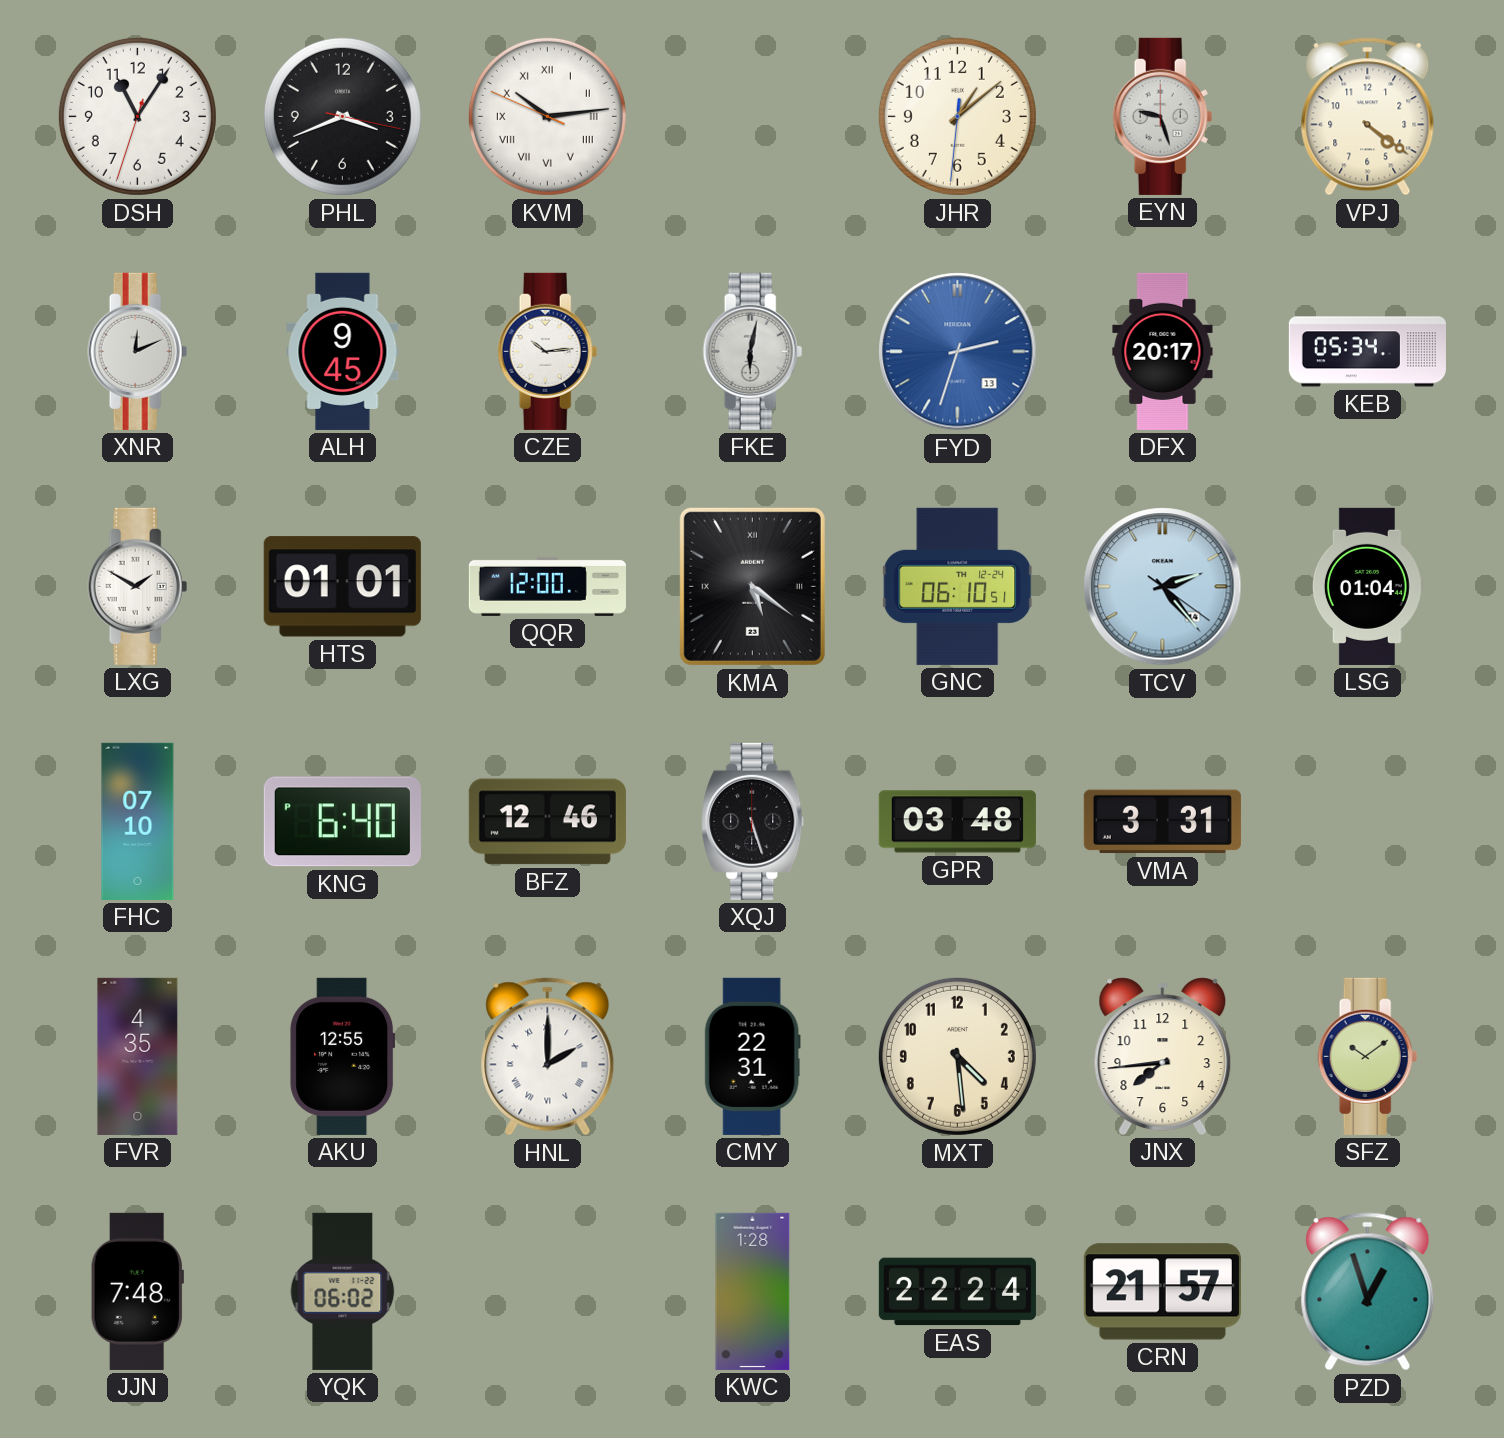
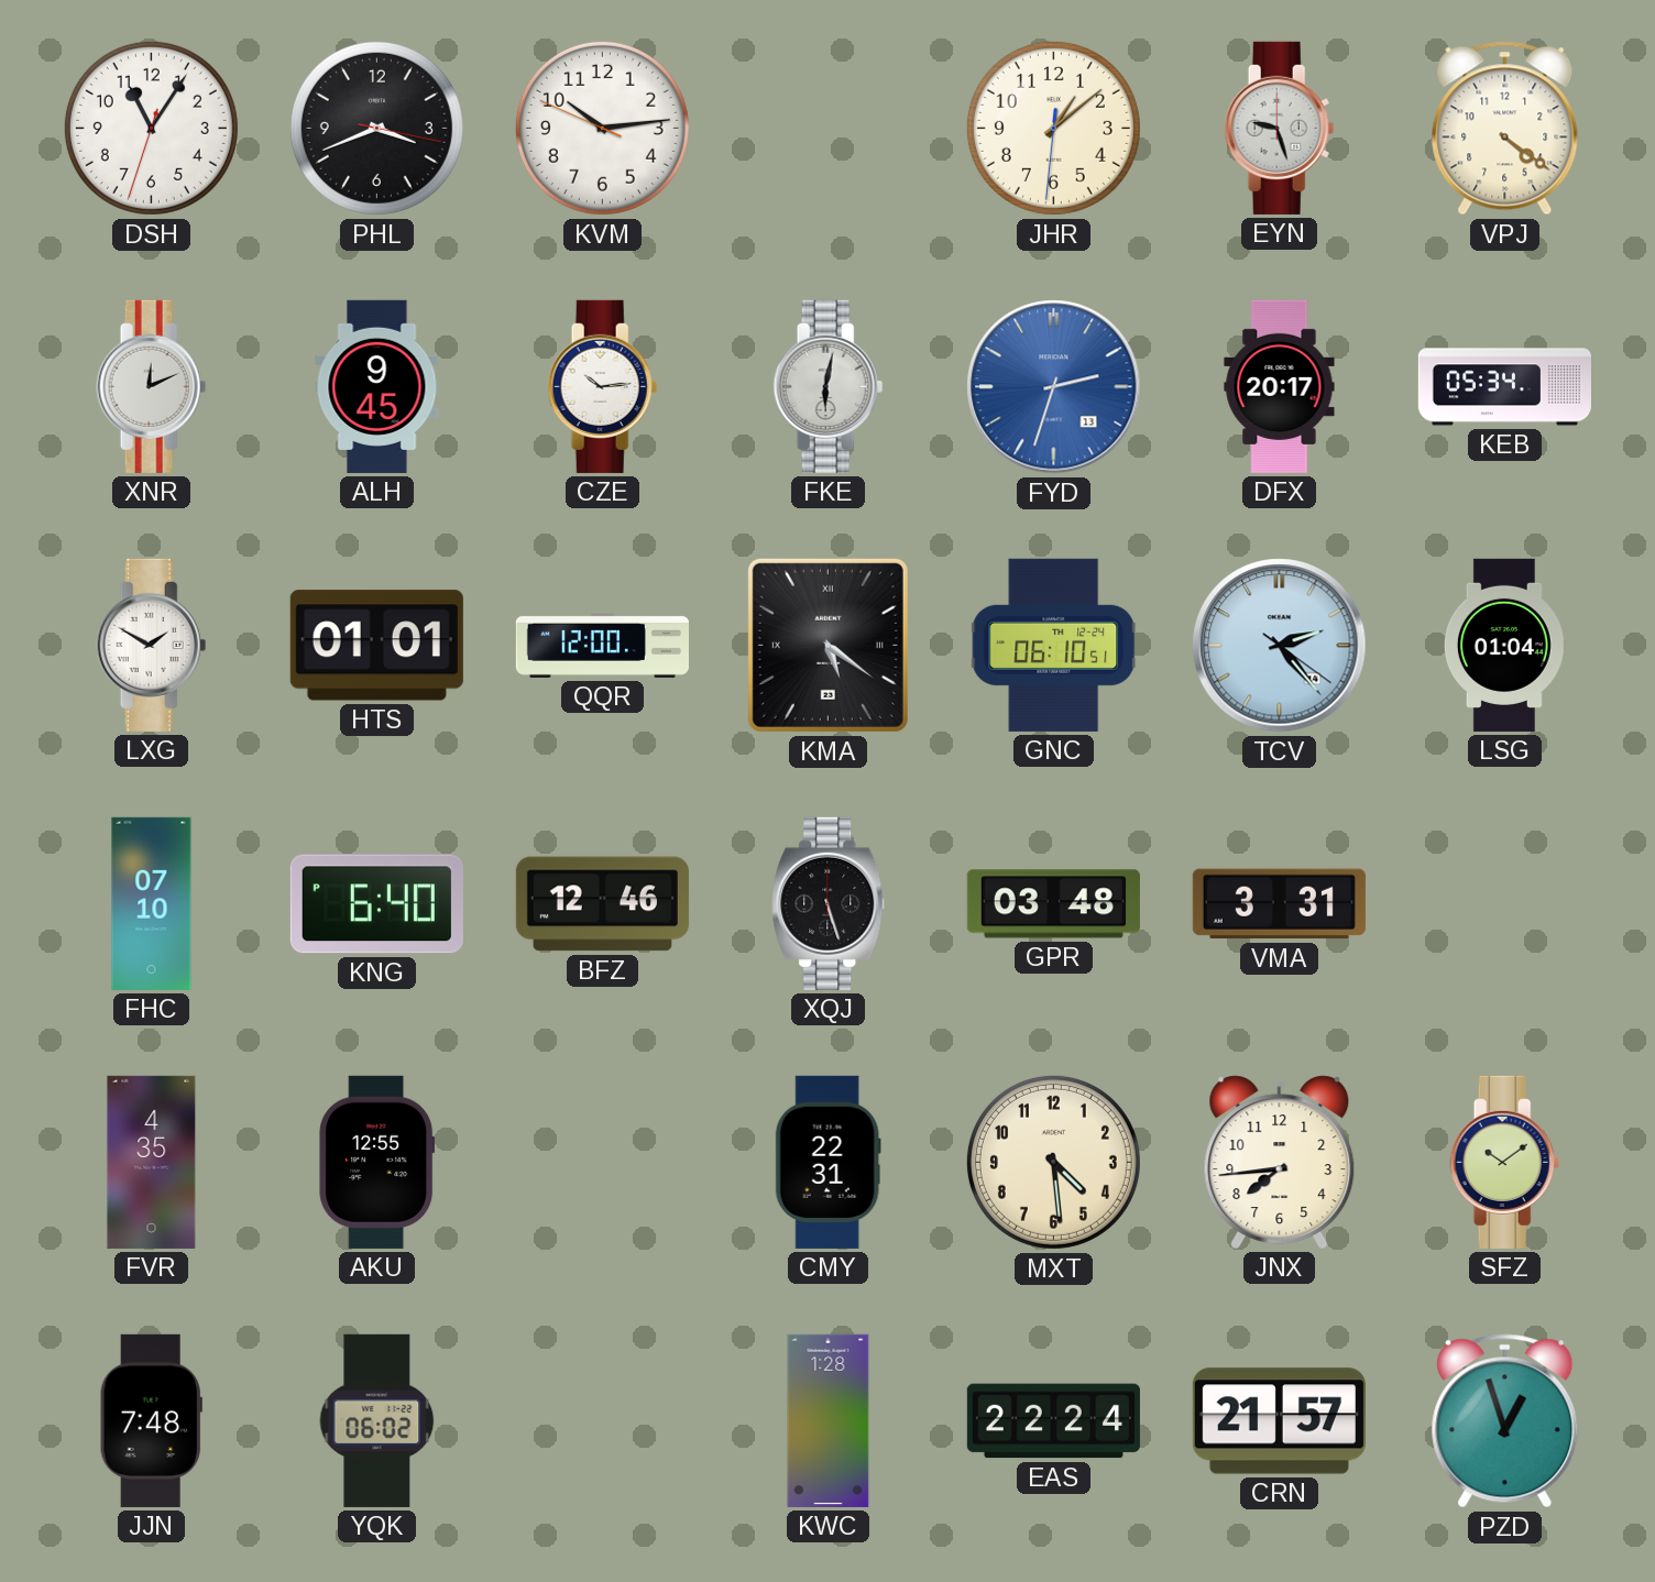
KVM numerals: Roman -> Arabic (602, 128)
HNL: 2:00 -> none (548, 1057)
